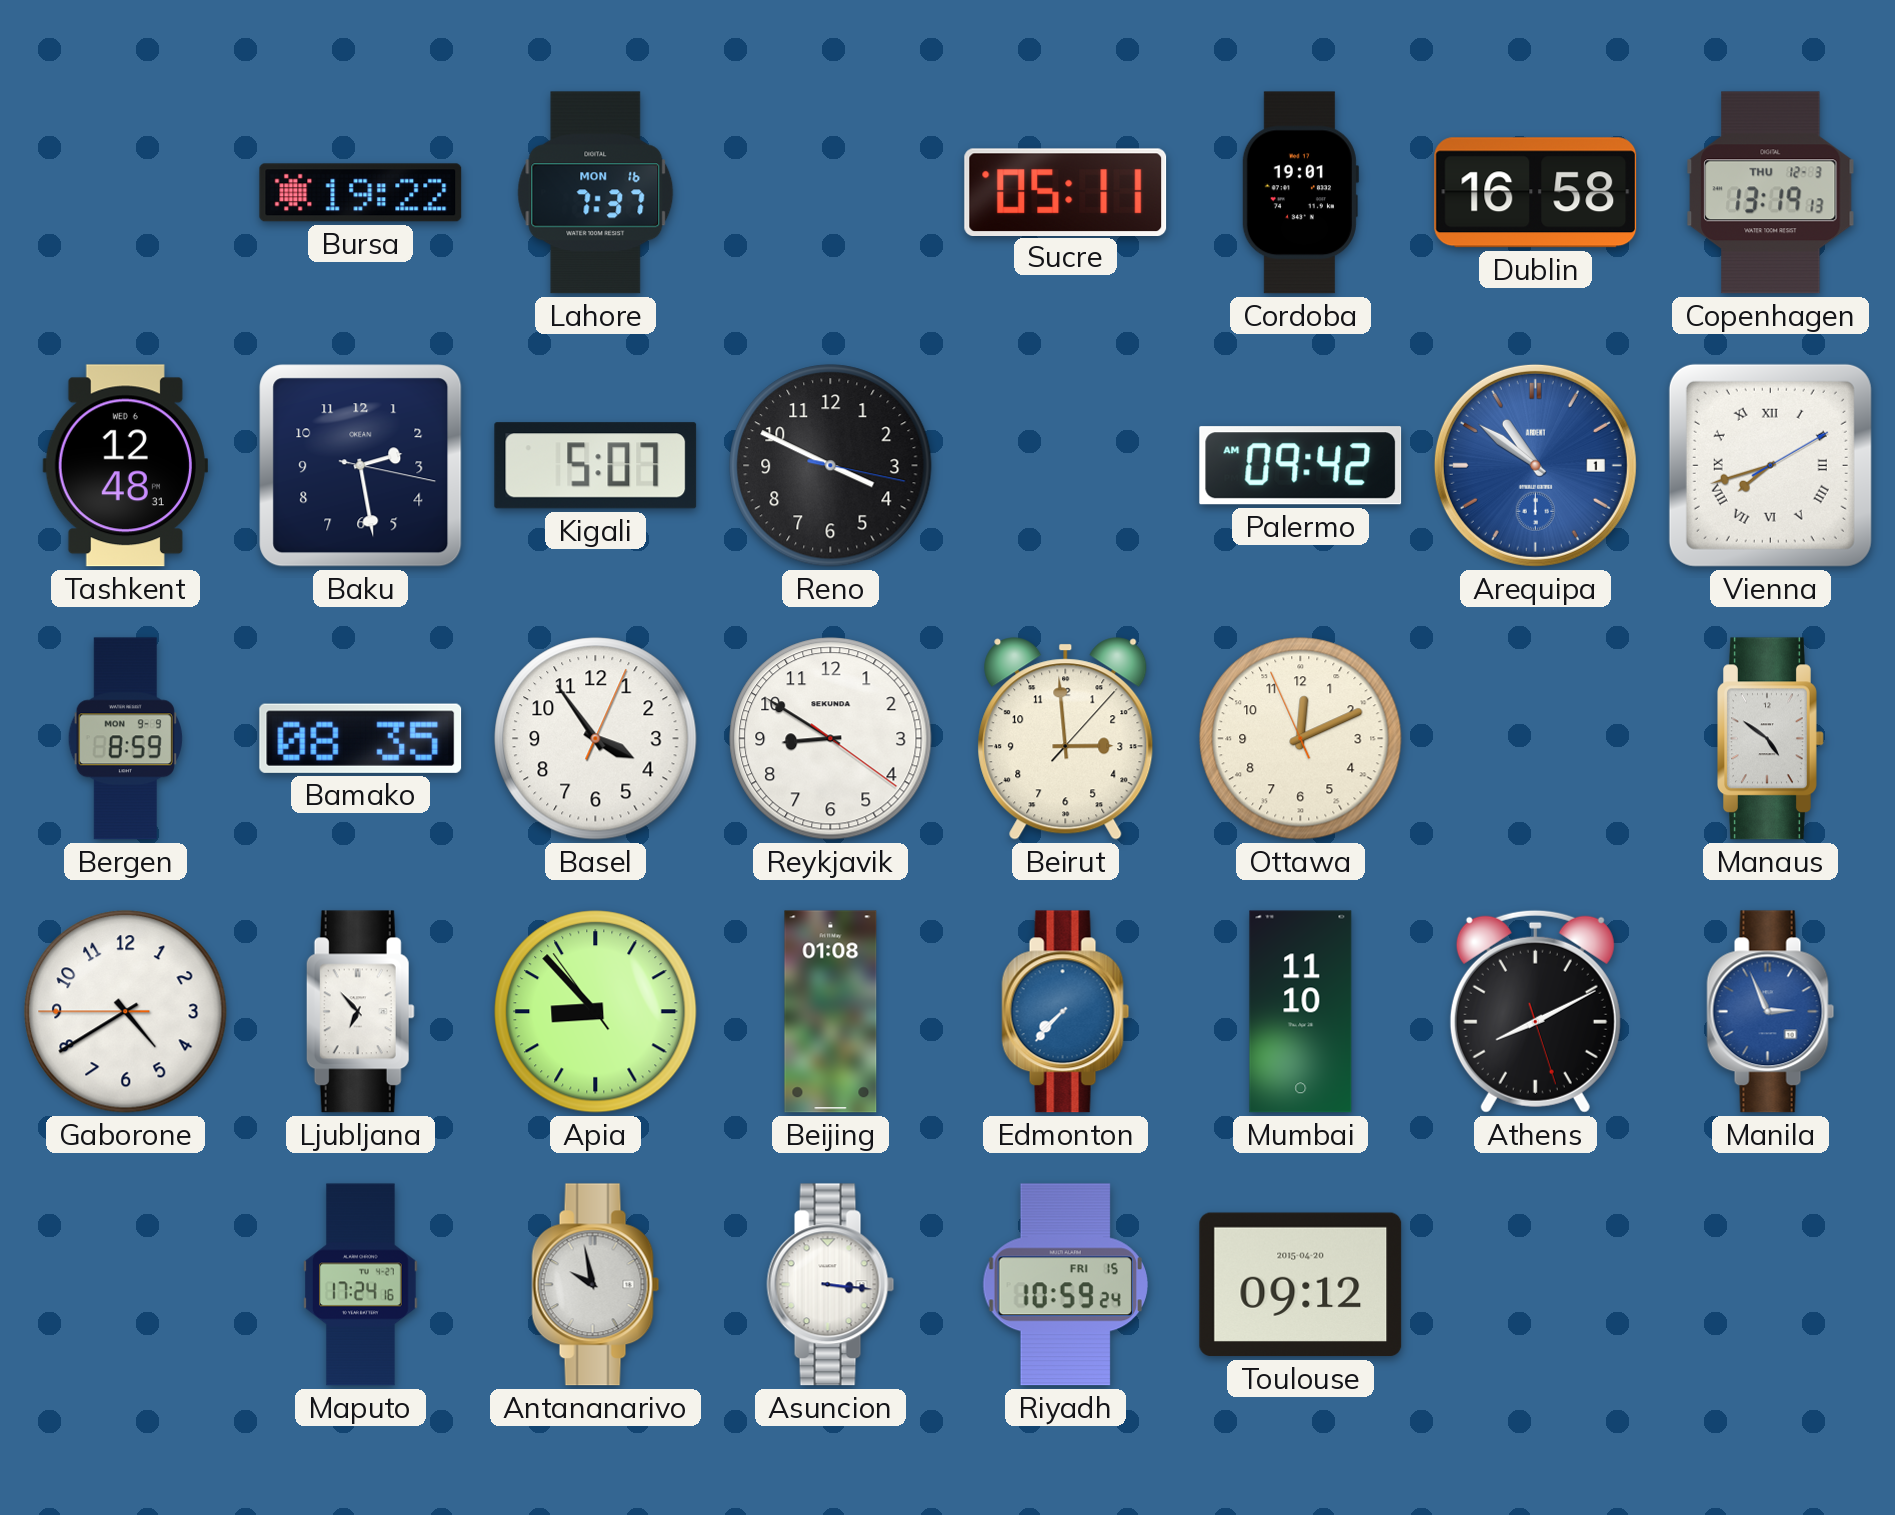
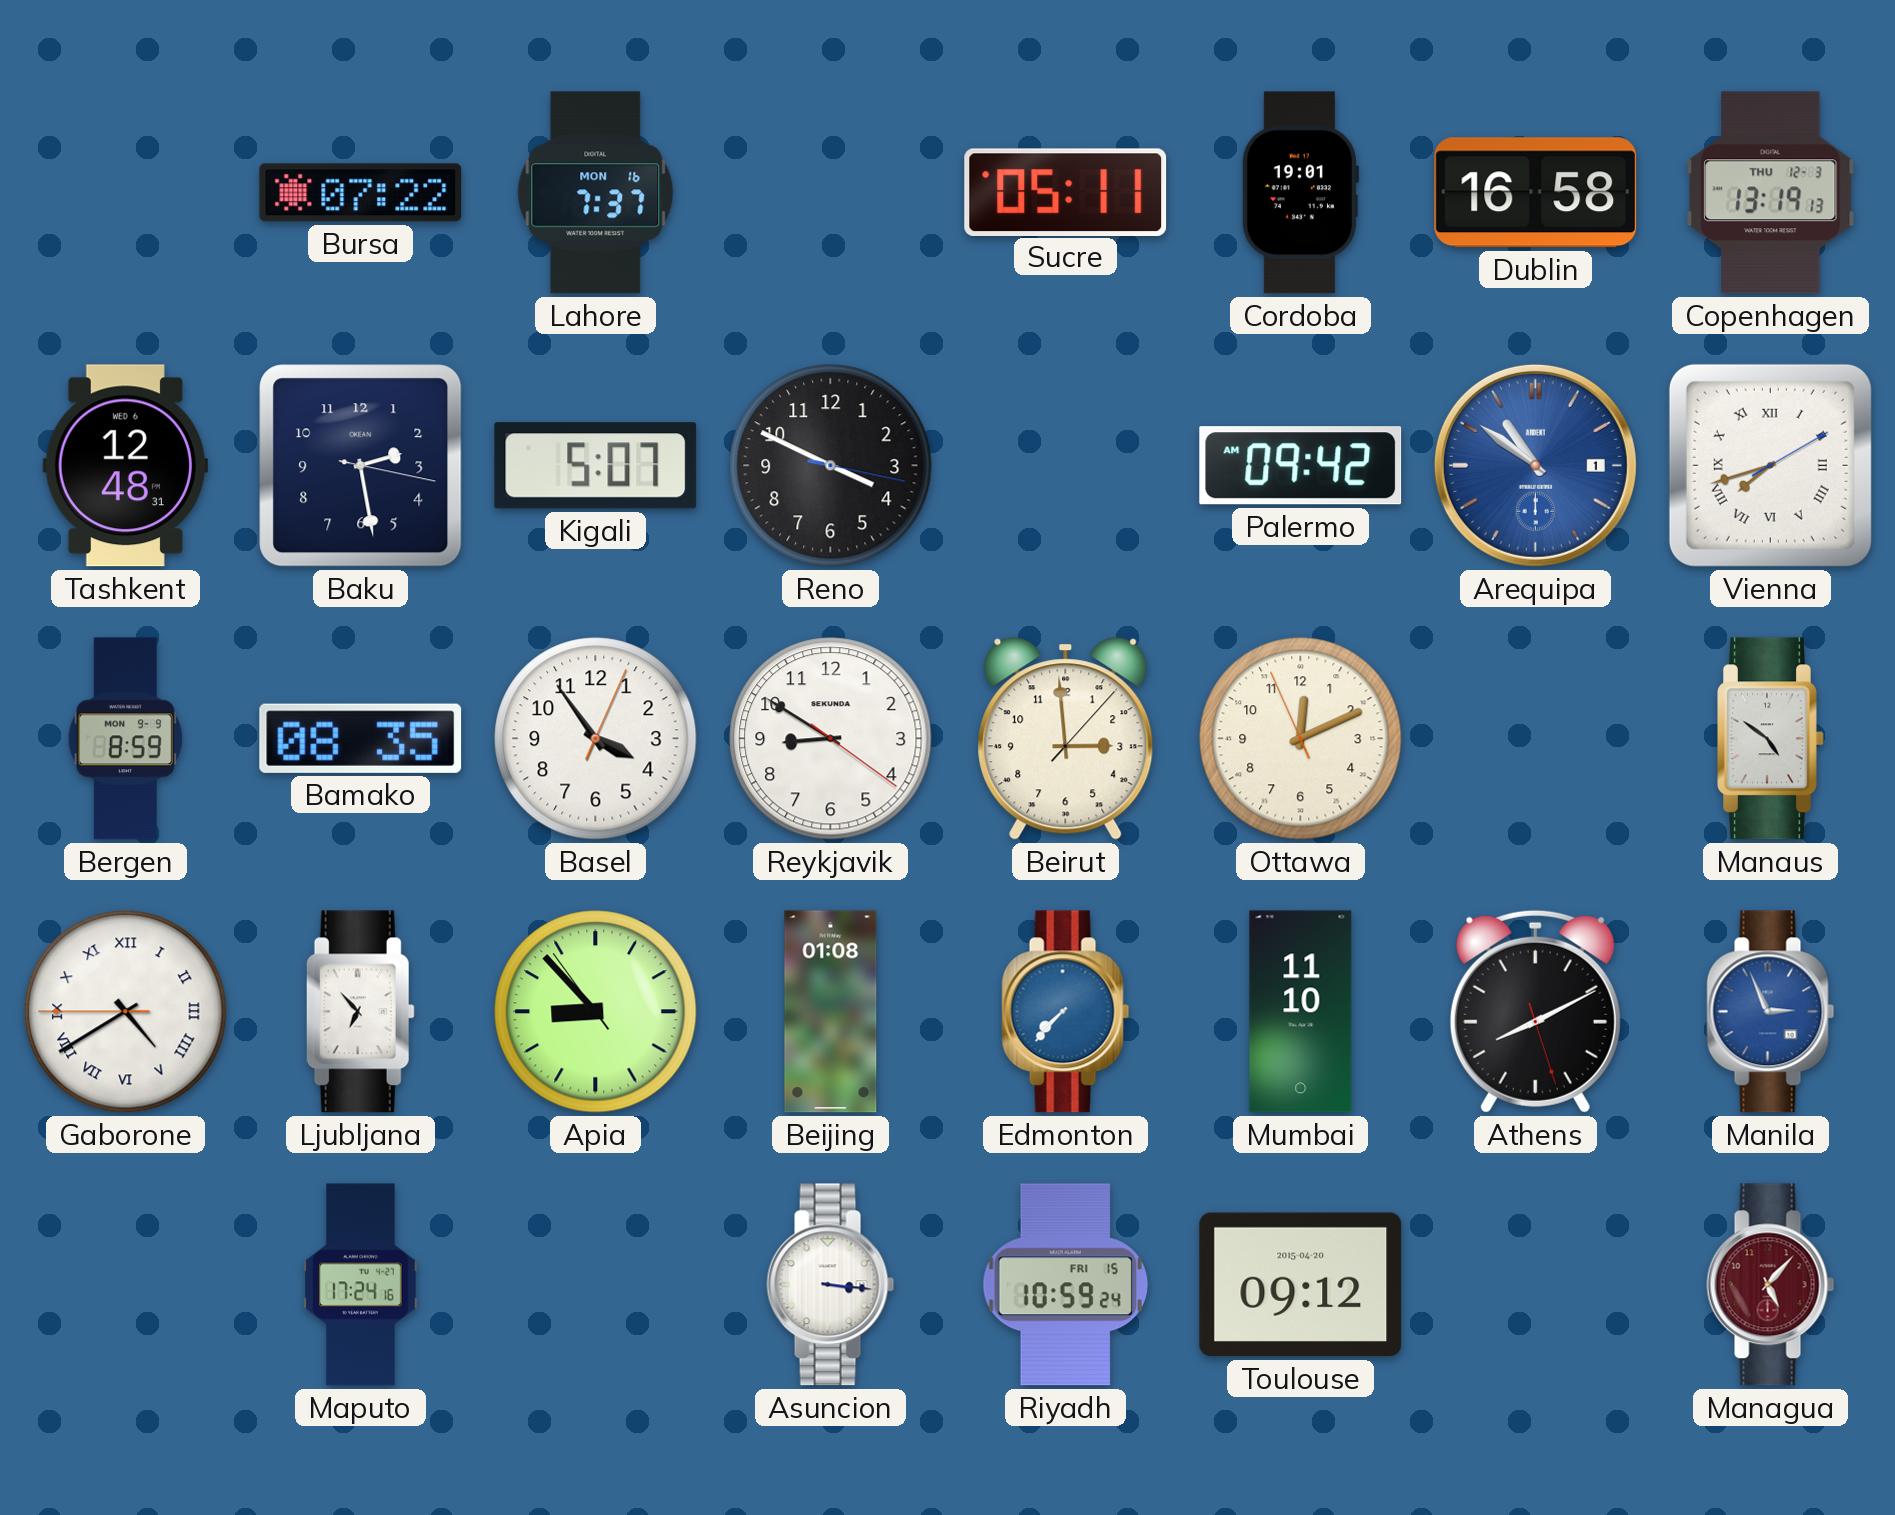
Bursa: 19:22 -> 07:22 (361, 193)
Gaborone numerals: Arabic -> Roman (126, 1012)
Antananarivo: 9:58 -> none (596, 1285)
Managua: none -> 5:07 (1771, 1285)
